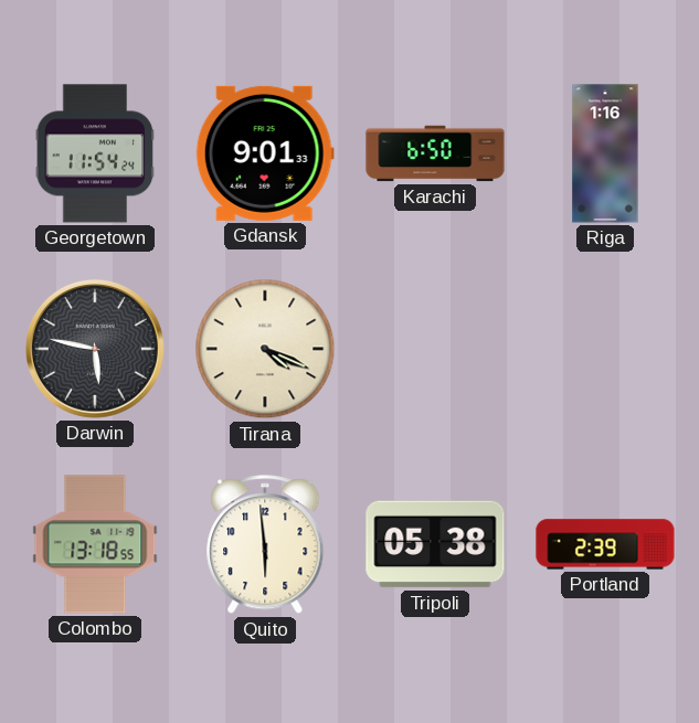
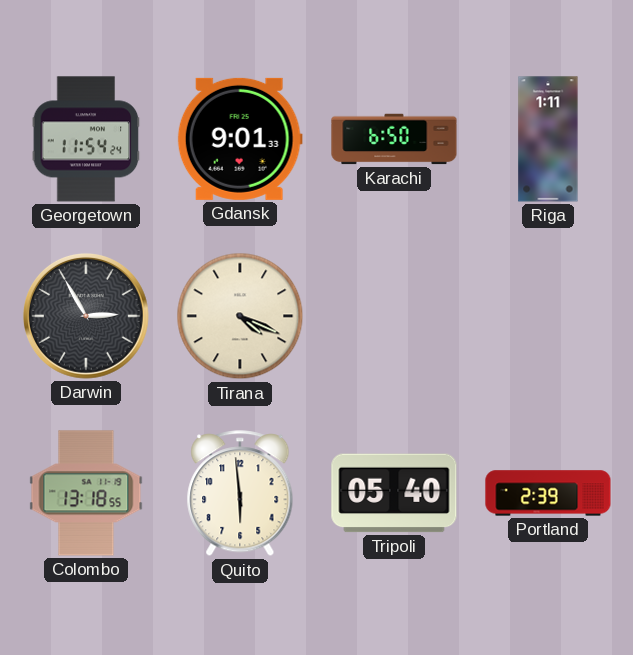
Riga: 1:16 -> 1:11 (548, 139)
Darwin: 5:47 -> 2:55 (86, 316)
Tripoli: 05:38 -> 05:40 (394, 493)
